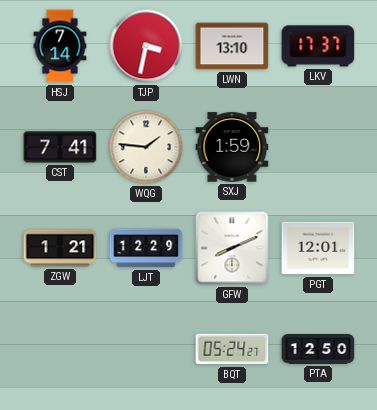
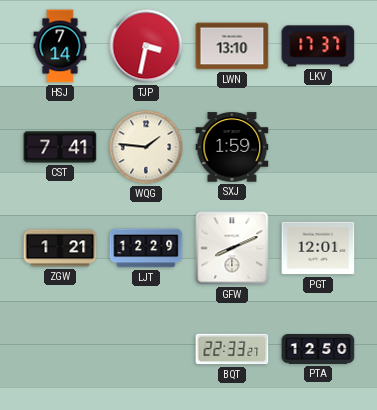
BQT: 05:24 -> 22:33 (232, 349)
